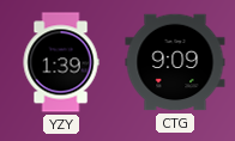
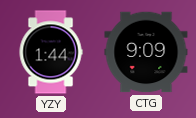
YZY: 1:39 -> 1:44 (51, 52)
